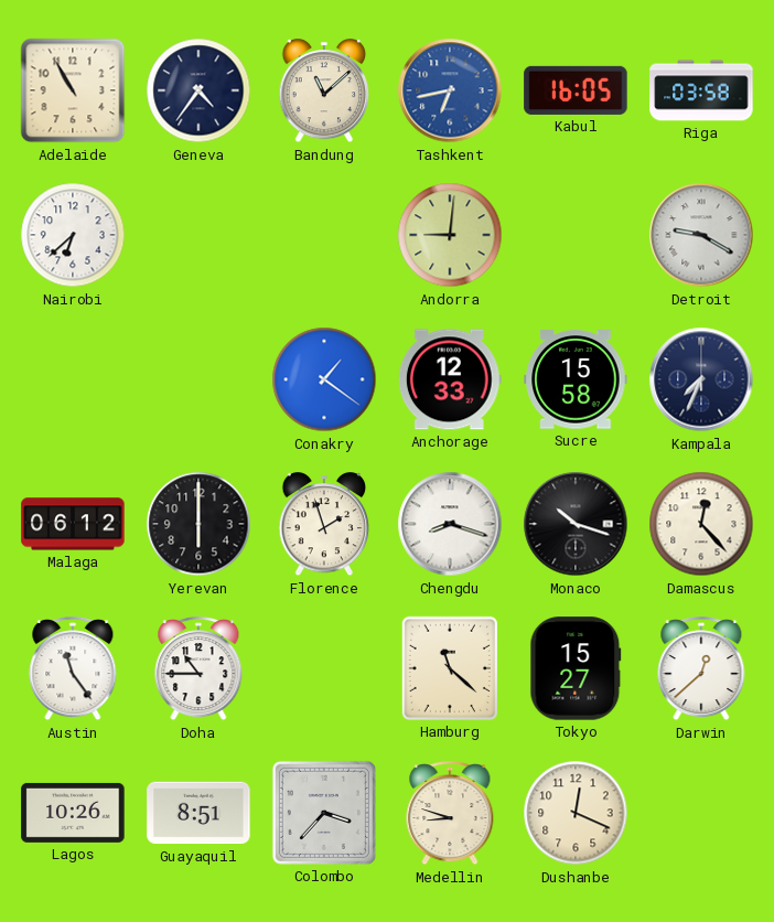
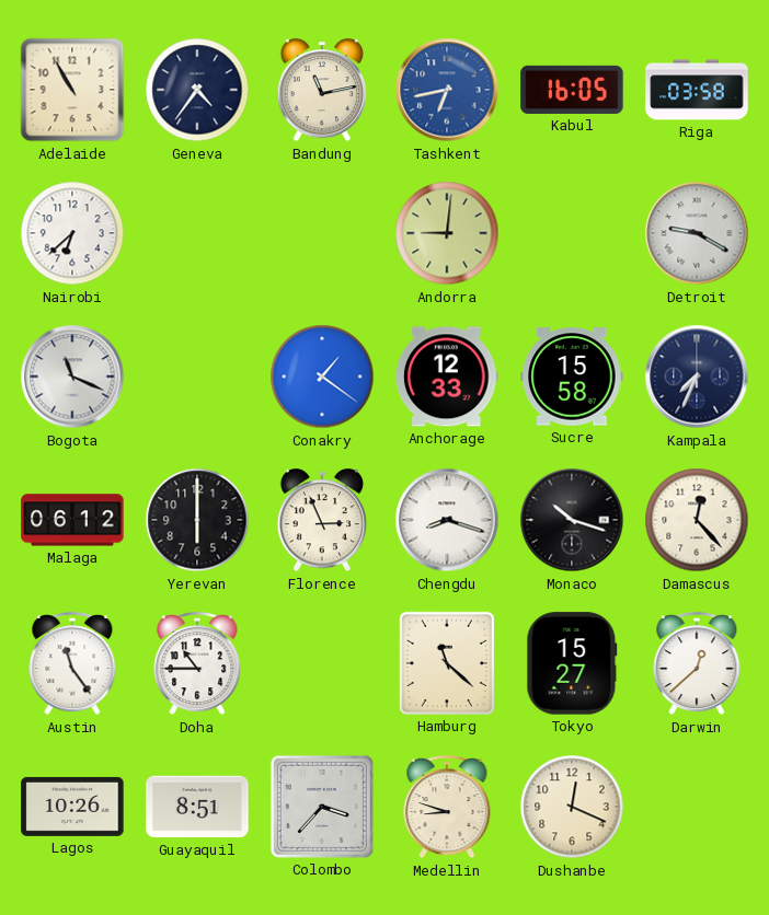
Bandung: 11:08 -> 11:13 (322, 91)
Bogota: none -> 11:19 (72, 377)
Florence: 1:57 -> 2:56 (322, 521)
